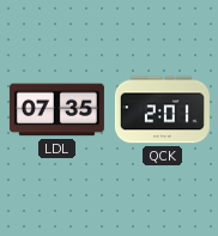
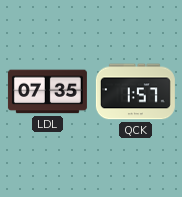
QCK: 2:01 -> 1:57 (135, 92)
